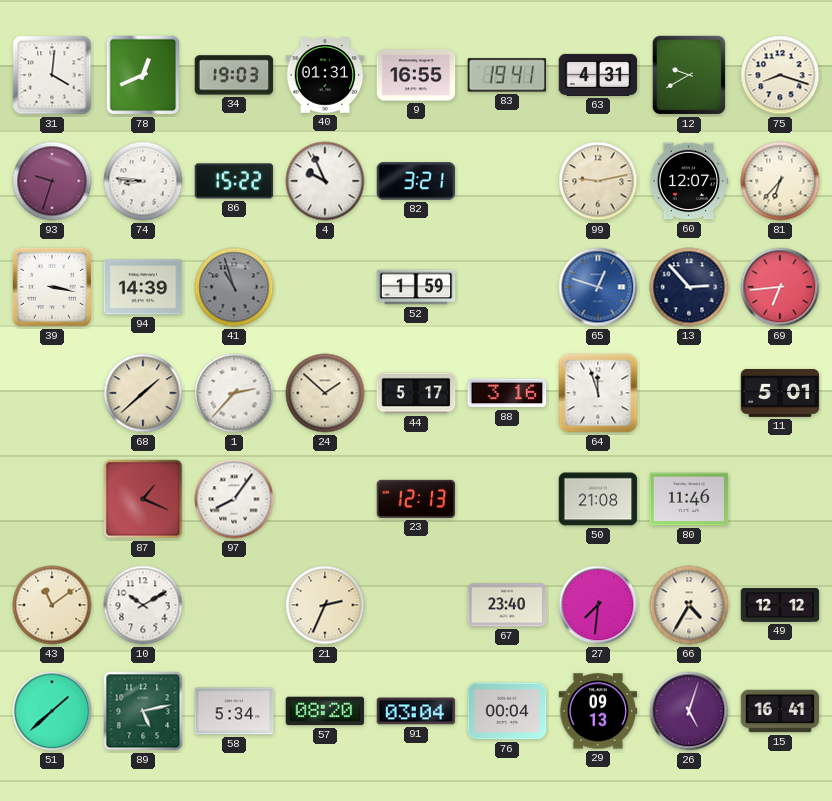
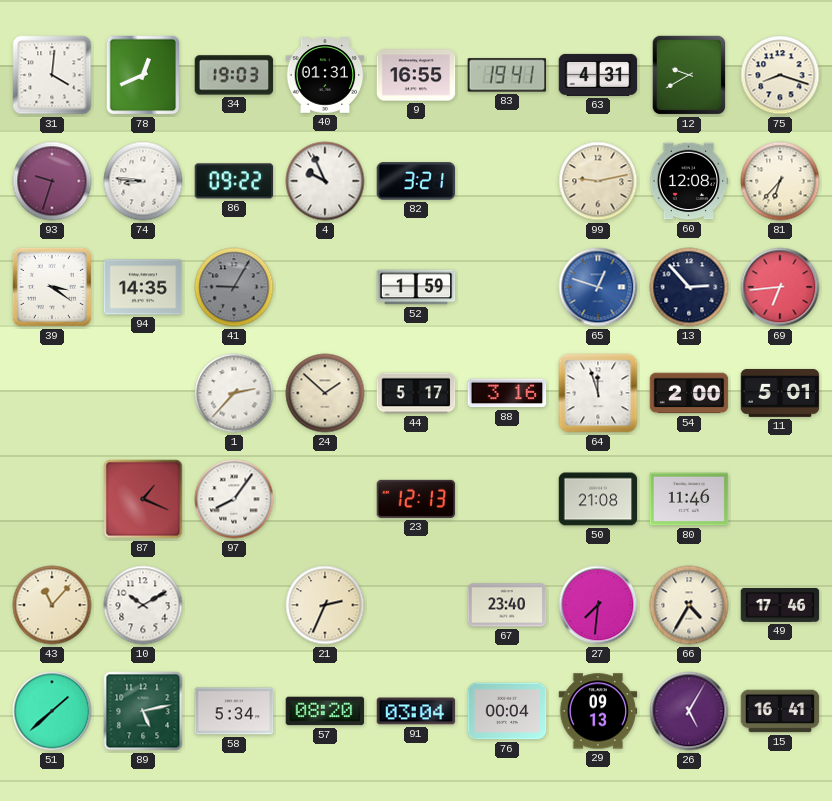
86: 15:22 -> 09:22 (234, 181)
60: 12:07 -> 12:08 (689, 181)
39: 3:17 -> 3:21 (52, 287)
94: 14:39 -> 14:35 (143, 287)
41: 10:57 -> 9:05 (234, 287)
68: 1:38 -> none (143, 393)
54: none -> 2:00 (689, 393)
43: 11:09 -> 11:07 (52, 605)
49: 12:12 -> 17:46 (780, 605)
26: 5:03 -> 5:05 (689, 711)
